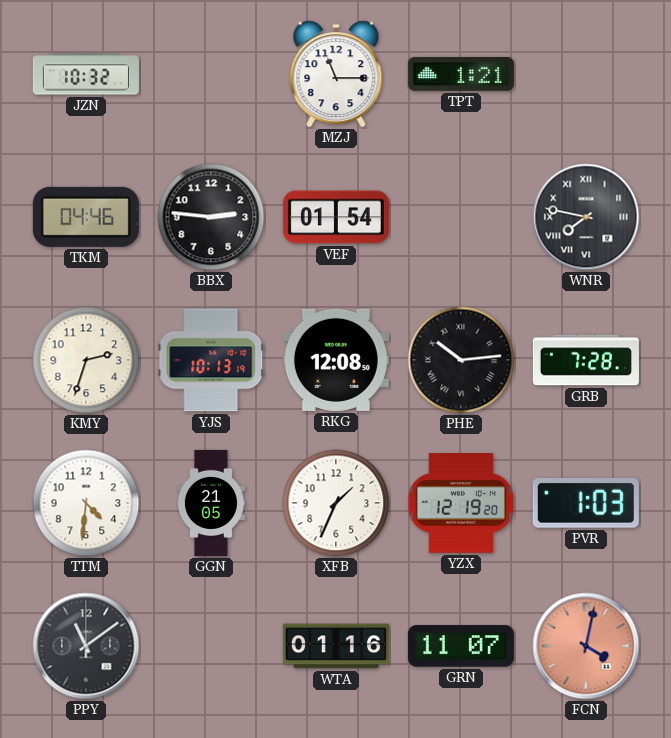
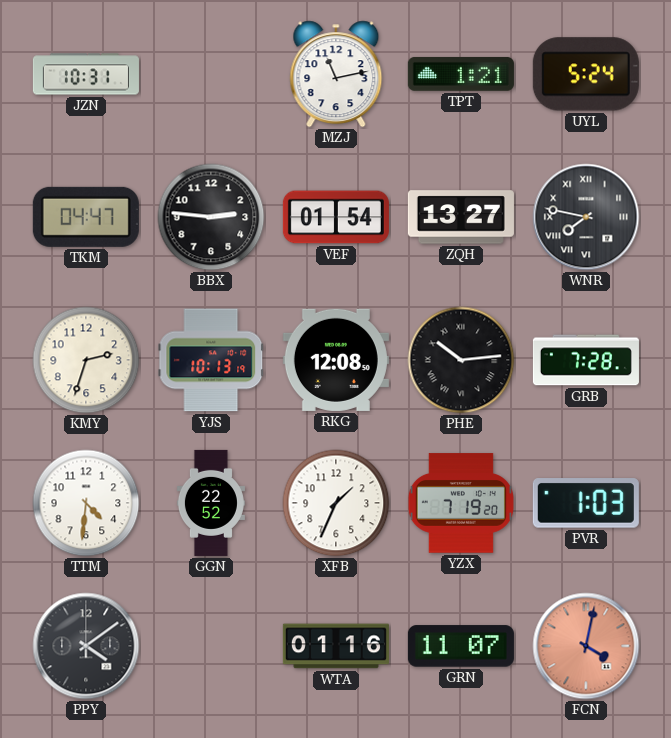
JZN: 10:32 -> 10:31 (86, 74)
MZJ: 11:15 -> 11:13 (336, 74)
UYL: none -> 5:24 (586, 74)
TKM: 04:46 -> 04:47 (86, 217)
ZQH: none -> 13:27 (461, 217)
GGN: 21:05 -> 22:52 (211, 503)
YZX: 12:19 -> 7:19 (461, 503)
PPY: 11:09 -> 4:09 (86, 646)
